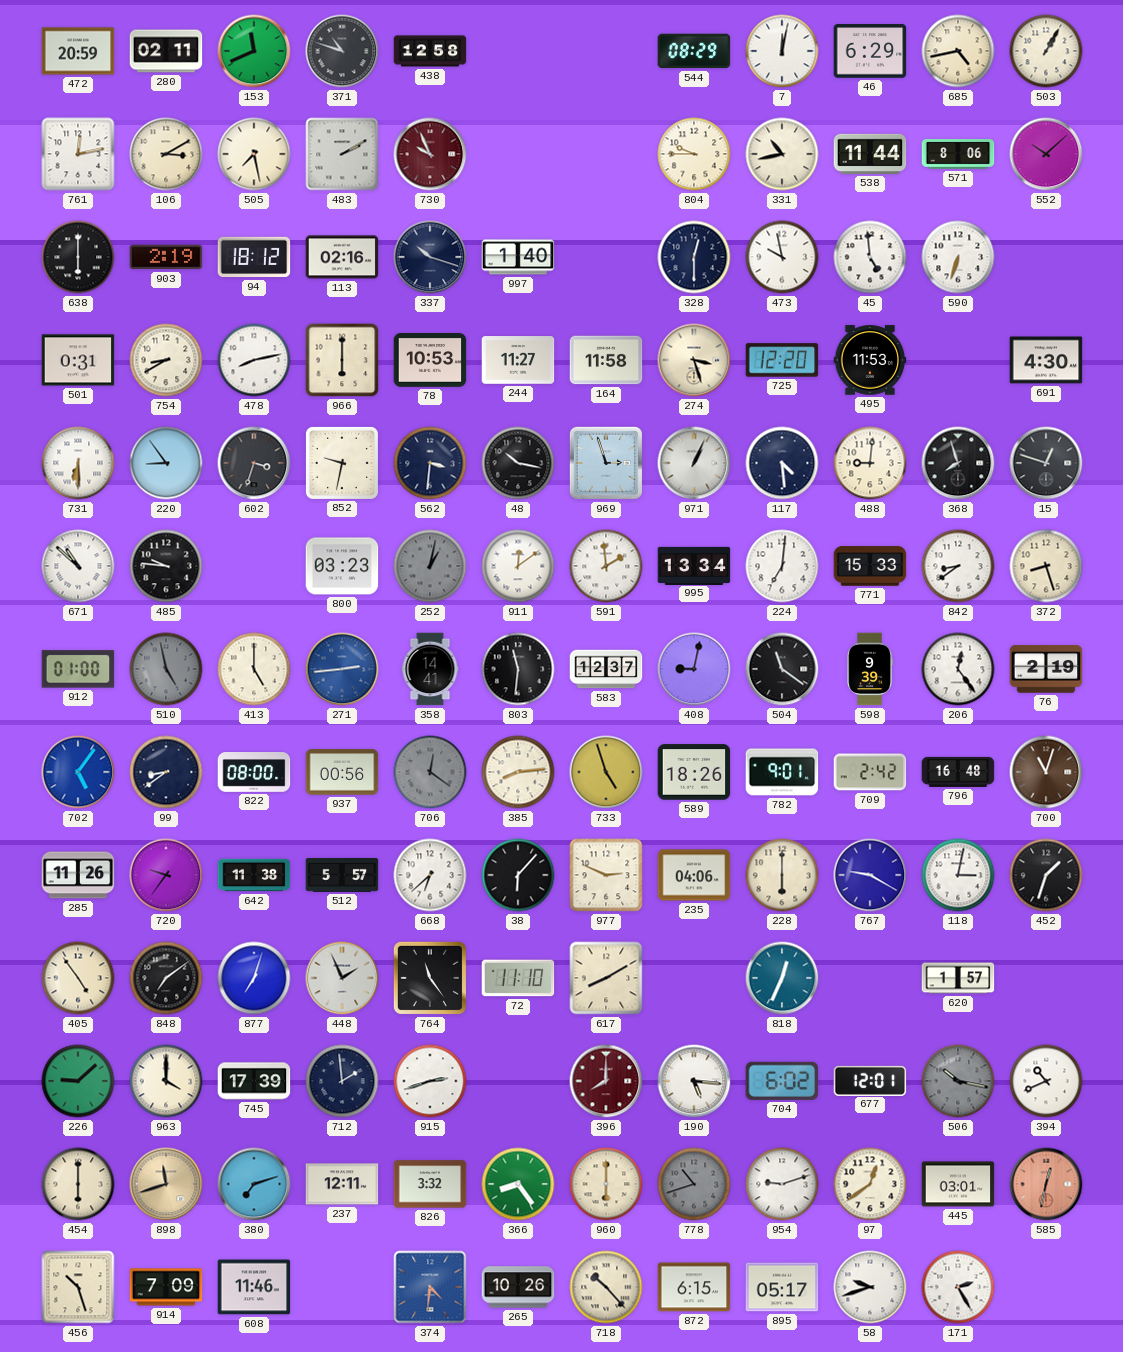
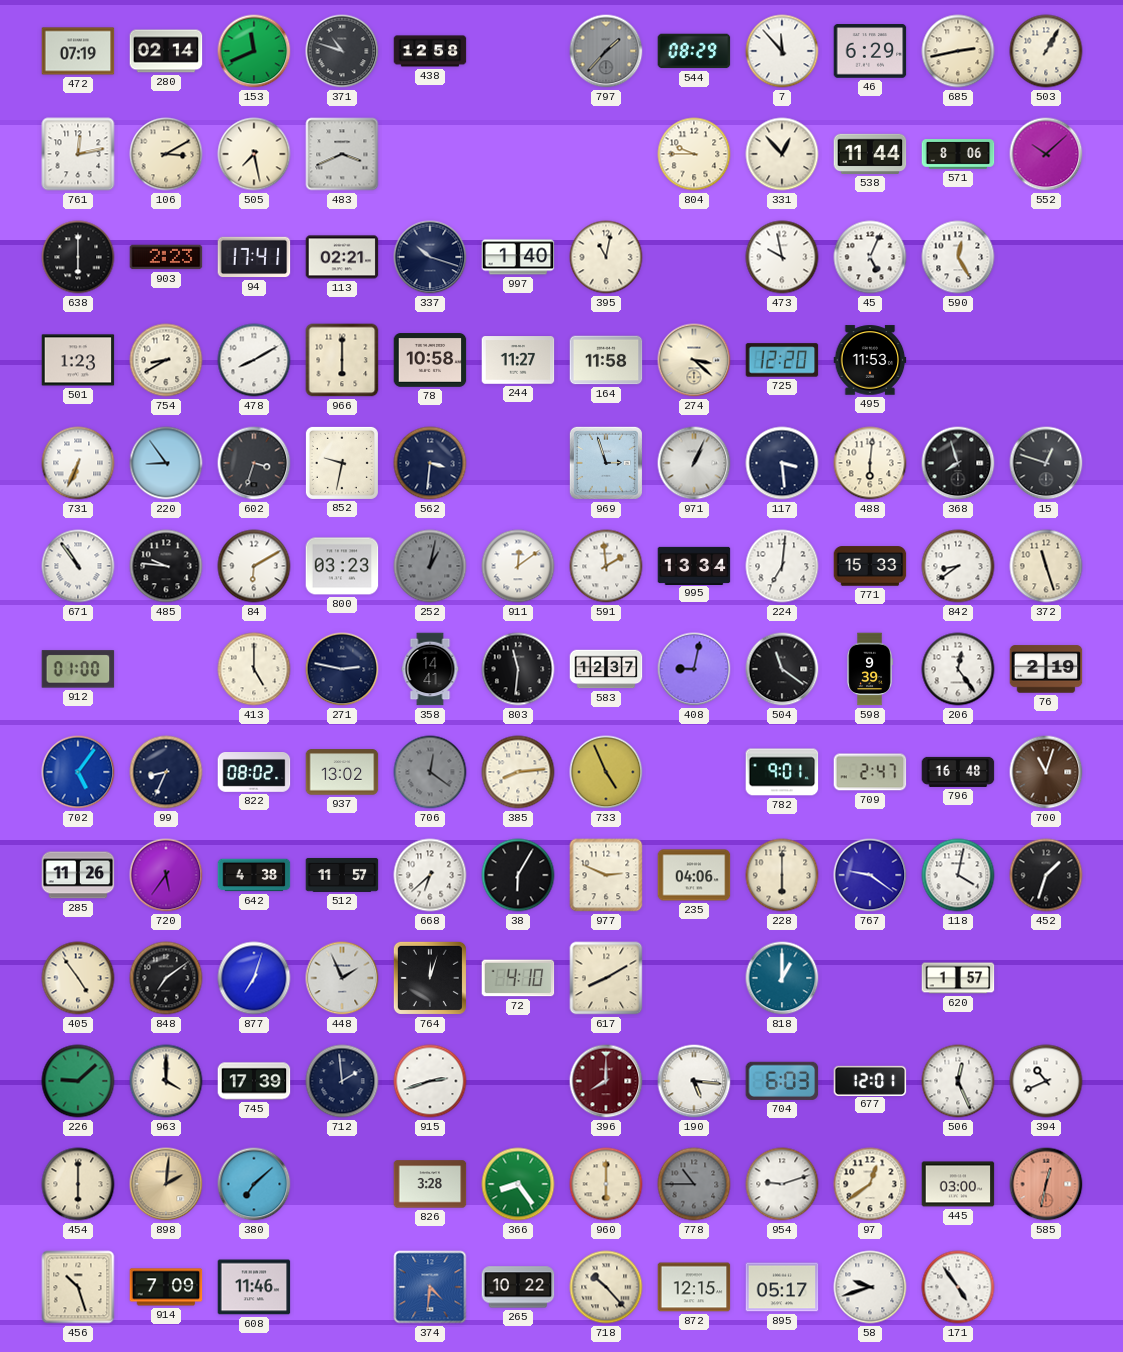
472: 20:59 -> 07:19 (78, 51)
280: 02:11 -> 02:14 (166, 51)
797: none -> 1:37 (606, 51)
7: 12:02 -> 11:53 (782, 51)
685: 4:43 -> 2:43 (958, 51)
483: 2:10 -> 3:41 (342, 154)
730: 9:56 -> none (430, 154)
331: 10:43 -> 12:53 (782, 154)
903: 2:19 -> 2:23 (166, 257)
94: 18:12 -> 17:41 (254, 257)
113: 02:16 -> 02:21 (342, 257)
395: none -> 11:02 (606, 257)
328: 12:30 -> none (694, 257)
45: 4:59 -> 5:04 (870, 257)
590: 6:33 -> 12:25 (958, 257)
501: 0:31 -> 1:23 (78, 360)
478: 8:13 -> 8:10 (254, 360)
78: 10:53 -> 10:58 (430, 360)
274: 3:27 -> 3:22 (694, 360)
691: 4:30 -> none (1046, 360)
731: 6:30 -> 6:34 (78, 463)
48: 10:17 -> none (518, 463)
117: 4:29 -> 3:29 (782, 463)
488: 9:01 -> 6:01 (870, 463)
671: 10:52 -> 10:54 (78, 566)
84: none -> 6:10 (254, 566)
372: 8:27 -> 11:27 (1046, 566)
510: 4:58 -> none (166, 669)
271: 2:44 -> 2:47 (342, 669)
271 dial: blue -> navy (342, 669)
99: 8:39 -> 8:34 (166, 772)
822: 08:00 -> 08:02 (254, 773)
937: 00:56 -> 13:02 (342, 772)
733: 4:57 -> 4:56 (606, 772)
589: 18:26 -> none (694, 772)
709: 2:42 -> 2:47 (870, 772)
720: 9:36 -> 5:36 (166, 875)
642: 11:38 -> 4:38 (254, 875)
512: 5:57 -> 11:57 (342, 875)
38: 6:07 -> 6:05 (518, 875)
767: 9:20 -> 9:21 (870, 875)
118: 3:02 -> 4:02 (958, 875)
764: 11:24 -> 12:03 (430, 978)
72: 11:10 -> 4:10 (518, 978)
818: 12:34 -> 1:00 (782, 978)
704: 6:02 -> 6:03 (782, 1081)
506: 10:17 -> 12:26 (958, 1081)
506 dial: grey -> white (958, 1081)
898: 11:42 -> 2:01 (166, 1184)
380: 7:12 -> 7:08 (254, 1184)
237: 12:11 -> none (342, 1184)
826: 3:32 -> 3:28 (430, 1184)
778: 10:42 -> 10:45 (694, 1184)
445: 03:01 -> 03:00 (958, 1184)
265: 10:26 -> 10:22 (518, 1287)
872: 6:15 -> 12:15 (694, 1287)
171: 2:25 -> 4:54 (958, 1287)
